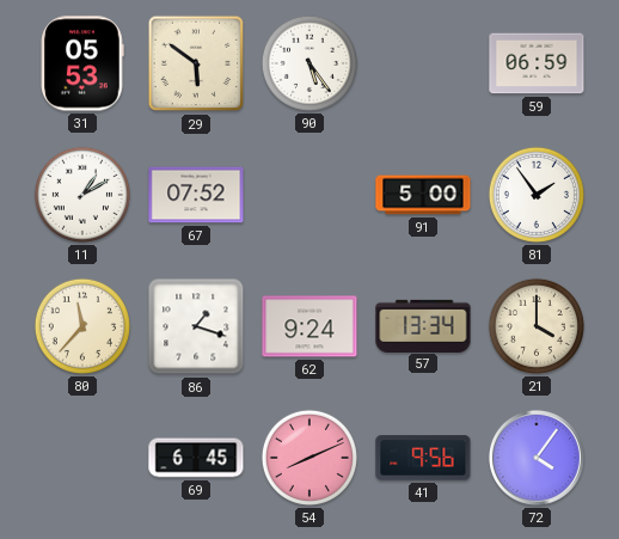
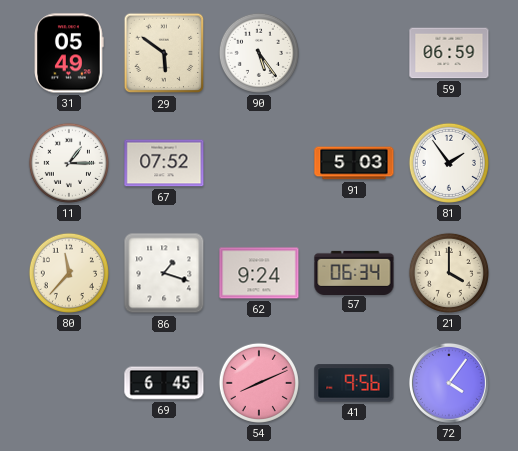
31: 05:53 -> 05:49 (69, 53)
11: 1:10 -> 1:15 (69, 163)
91: 5:00 -> 5:03 (354, 163)
57: 13:34 -> 06:34 (354, 272)
